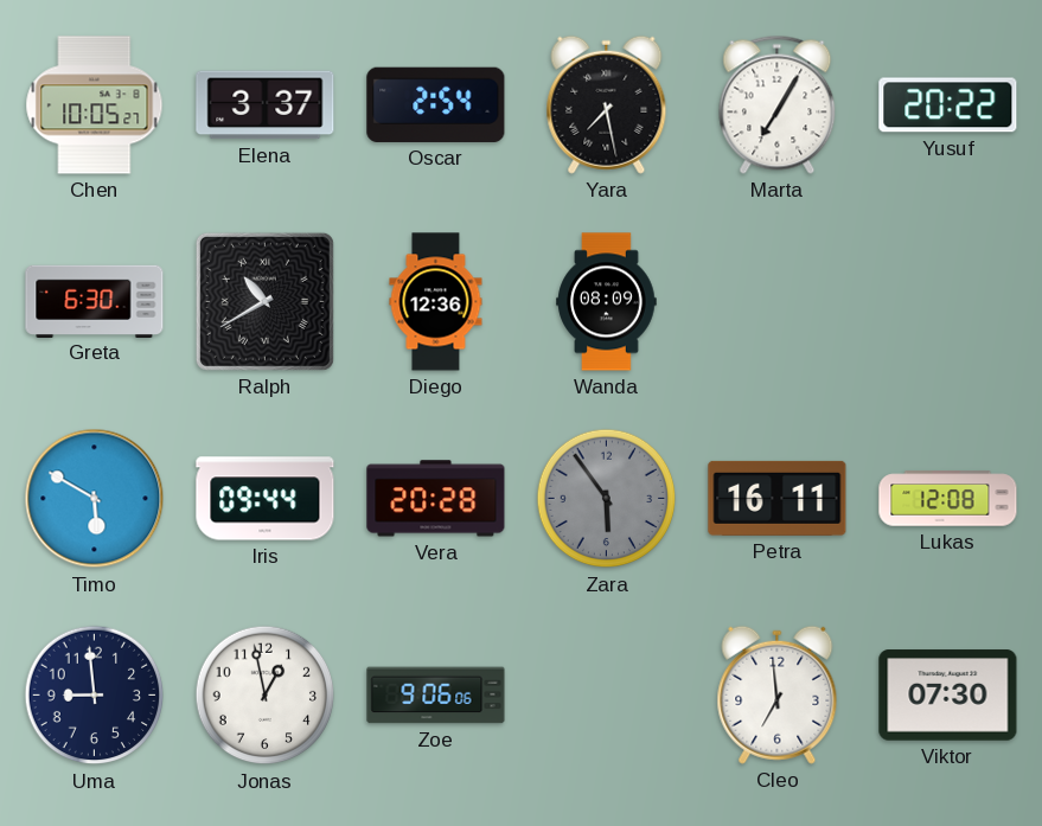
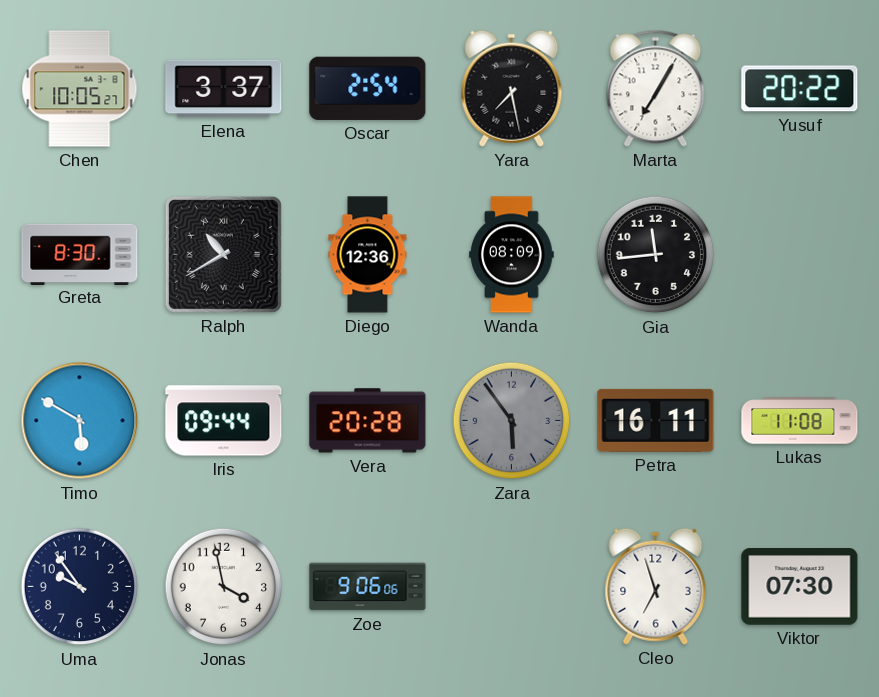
Greta: 6:30 -> 8:30 (80, 254)
Gia: none -> 11:44 (656, 255)
Lukas: 12:08 -> 11:08 (800, 421)
Uma: 8:59 -> 9:54 (80, 587)
Jonas: 12:58 -> 3:58 (224, 587)
Cleo: 6:59 -> 6:57 (656, 586)
